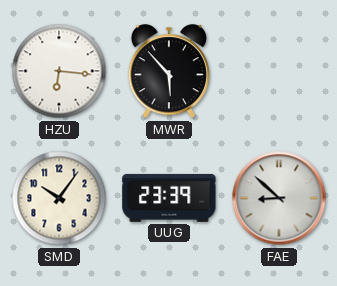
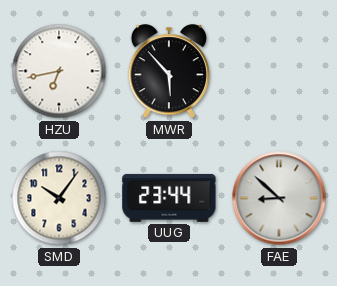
HZU: 6:16 -> 6:43 (59, 71)
UUG: 23:39 -> 23:44 (169, 198)
